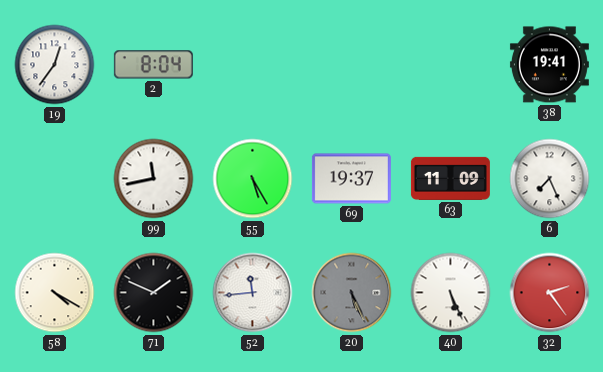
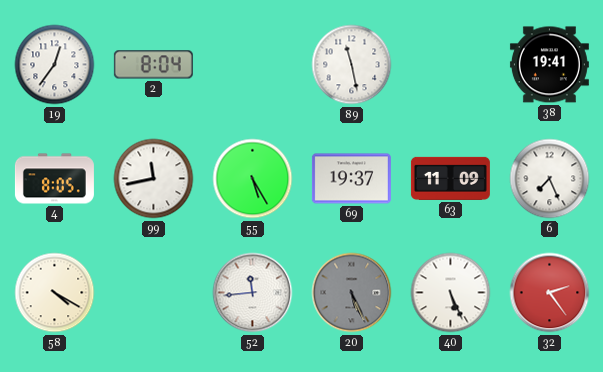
89: none -> 11:28 (352, 65)
4: none -> 8:05 (54, 179)
71: 1:49 -> none (154, 293)
